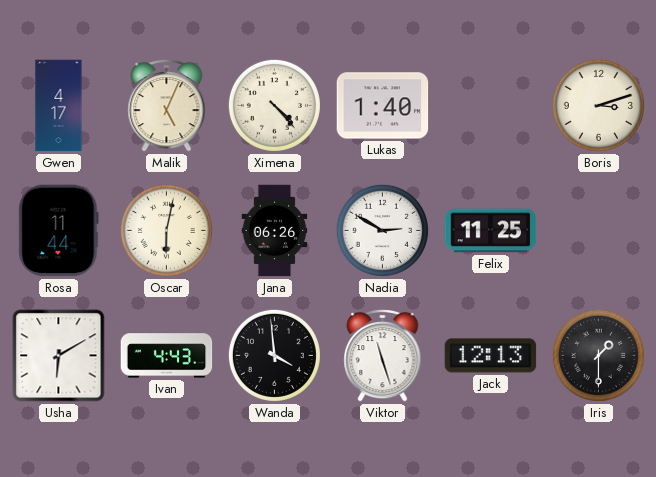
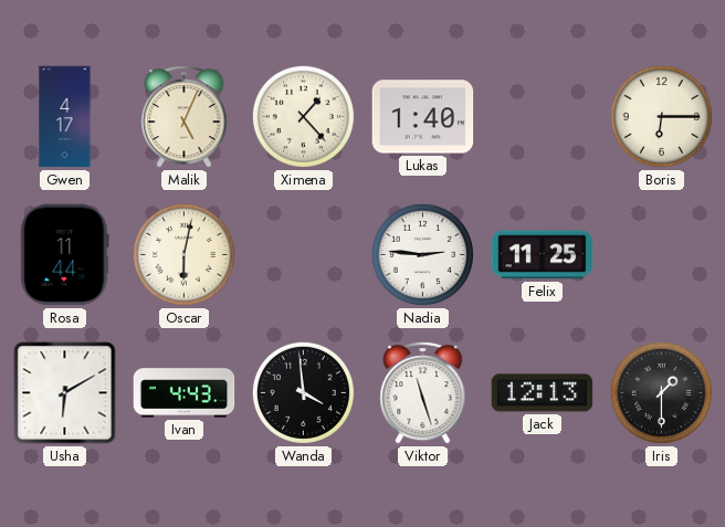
Ximena: 4:23 -> 1:23 (303, 116)
Boris: 3:12 -> 6:15 (661, 116)
Jana: 06:26 -> none (275, 231)
Nadia: 2:50 -> 2:46 (422, 254)
